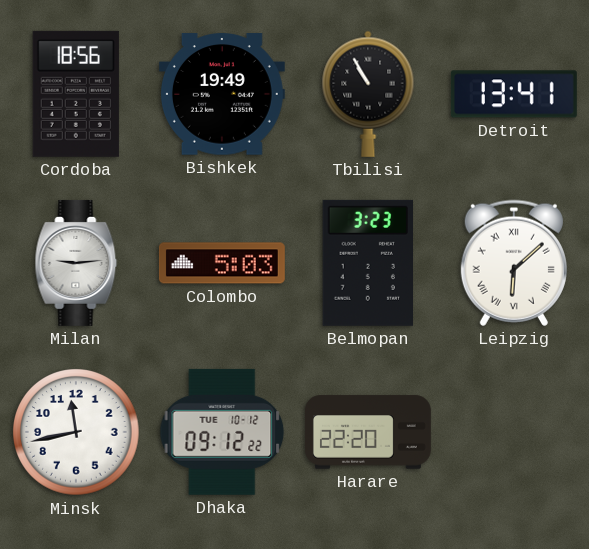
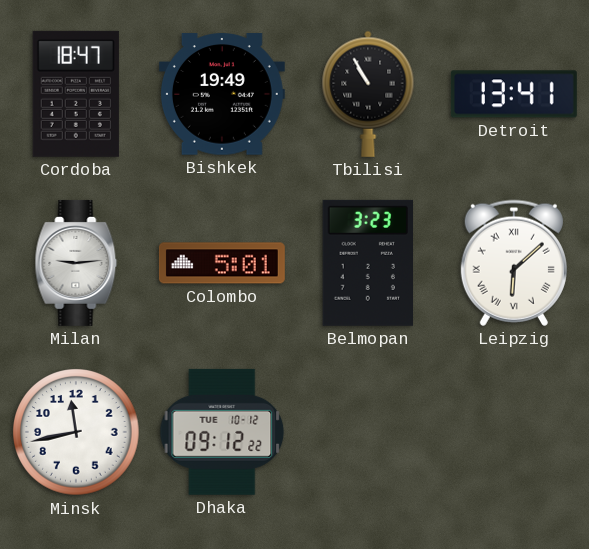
Cordoba: 18:56 -> 18:47 (76, 94)
Colombo: 5:03 -> 5:01 (222, 263)
Harare: 22:20 -> none (368, 432)
